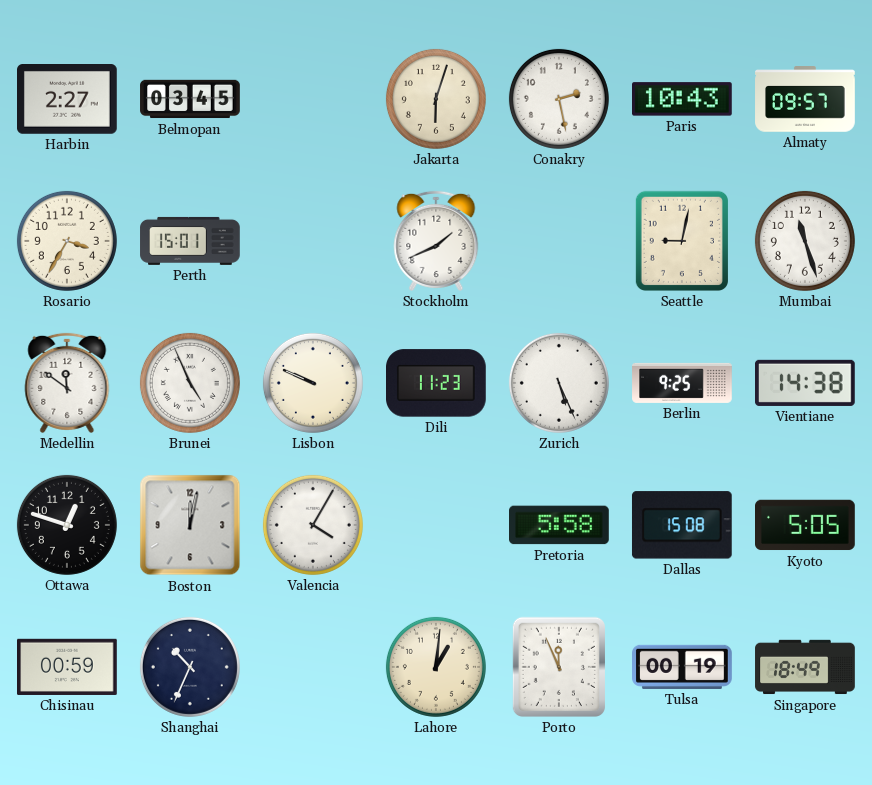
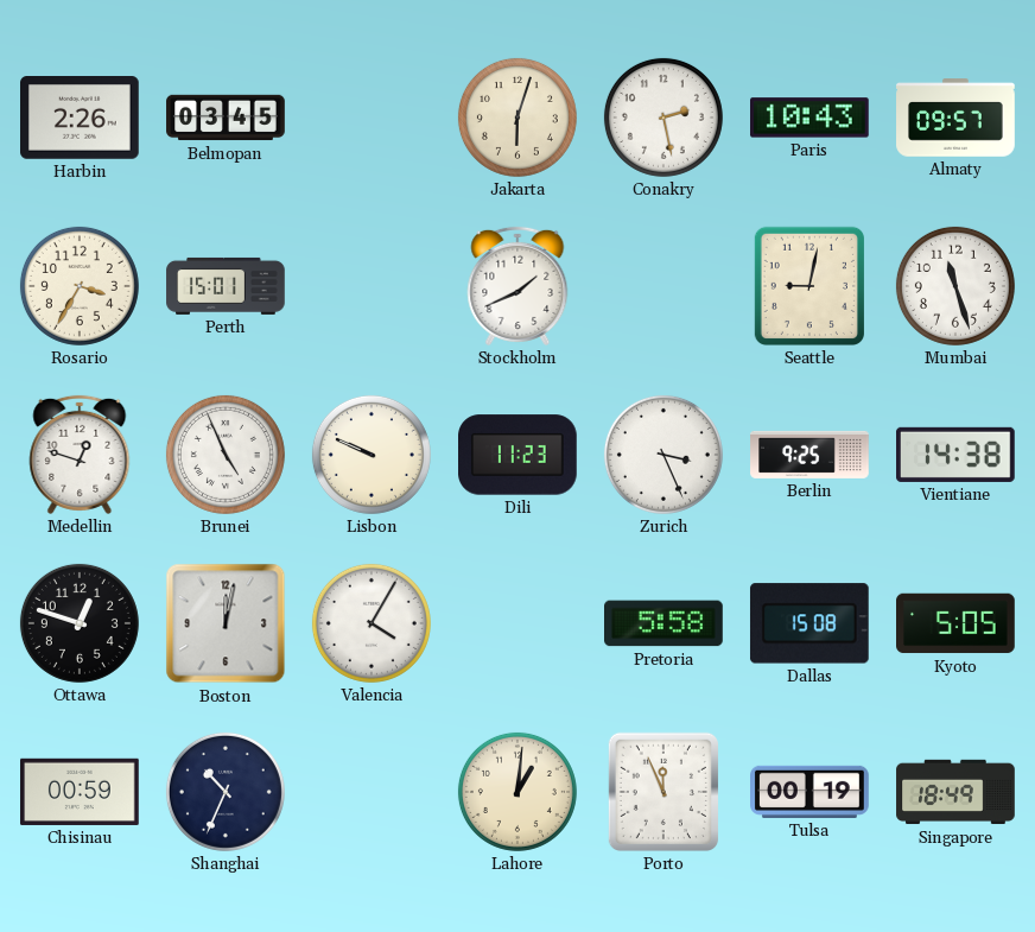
Harbin: 2:27 -> 2:26 (81, 119)
Medellin: 11:51 -> 12:48 (80, 455)
Zurich: 5:26 -> 3:26 (663, 455)
